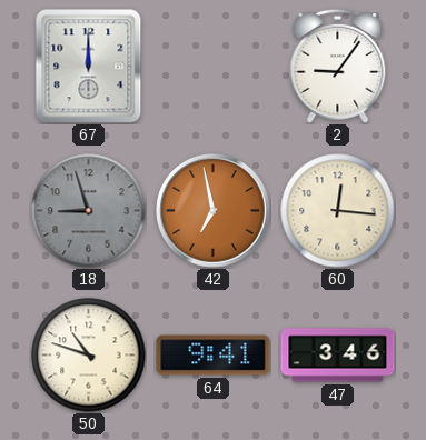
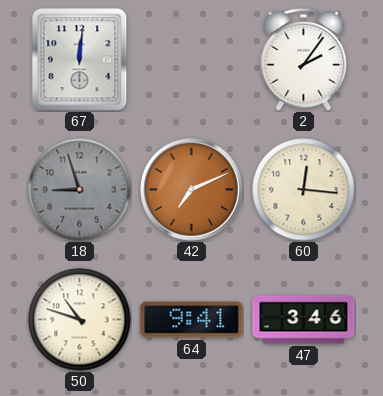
67: 12:00 -> 12:01 (80, 60)
2: 9:06 -> 2:06 (304, 59)
42: 6:58 -> 7:11 (192, 190)
